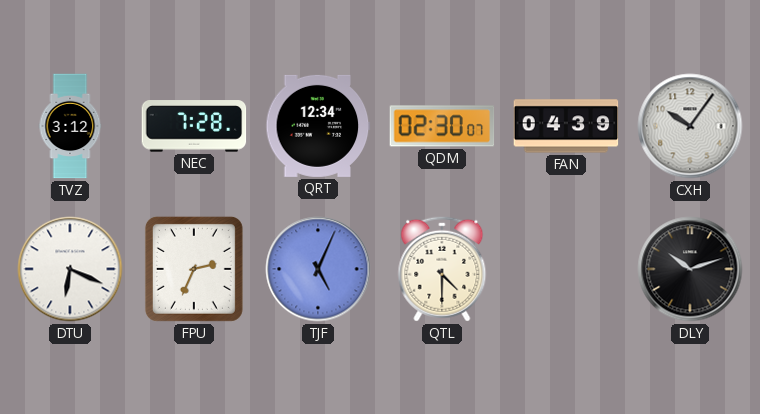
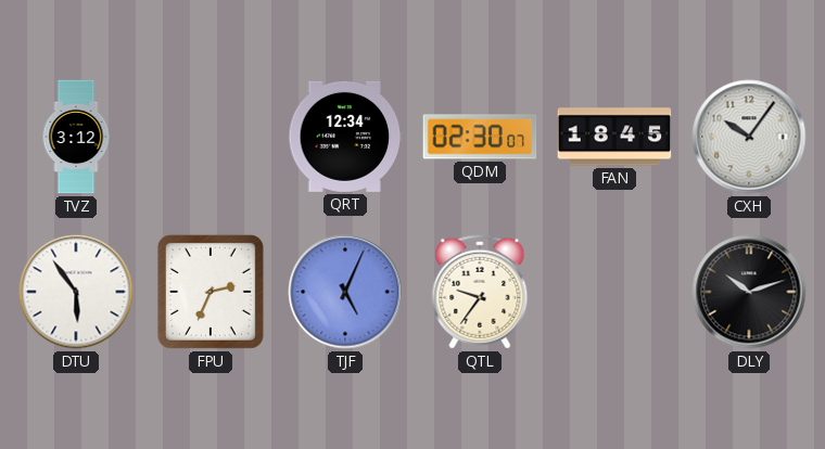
NEC: 7:28 -> none (194, 126)
FAN: 04:39 -> 18:45 (614, 137)
DTU: 6:19 -> 5:54 (76, 292)
QTL: 4:30 -> 9:36 (480, 292)
